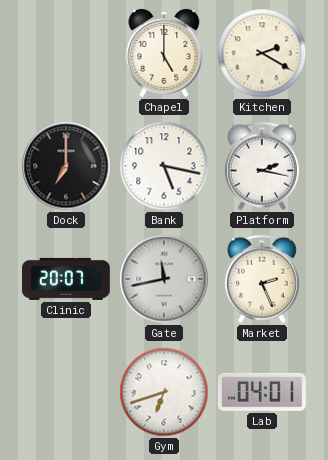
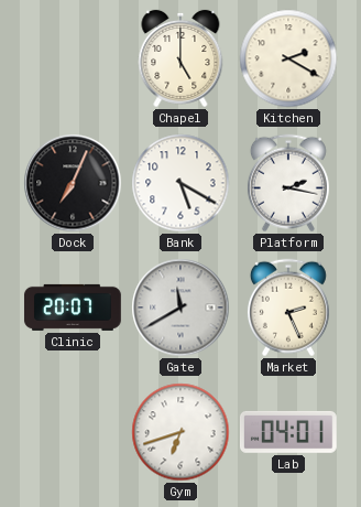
Dock: 7:00 -> 7:04 (73, 183)
Bank: 5:17 -> 5:20 (180, 183)
Gate: 11:43 -> 11:40 (180, 308)
